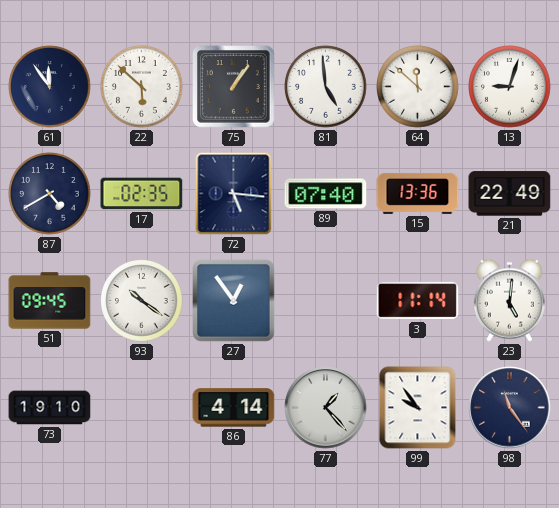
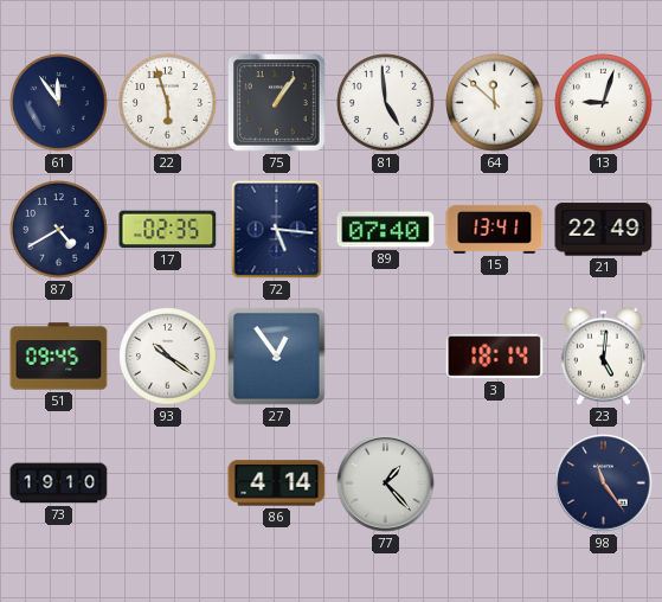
22: 5:52 -> 5:57 (168, 103)
15: 13:36 -> 13:41 (495, 229)
3: 11:14 -> 18:14 (495, 357)
99: 9:54 -> none (418, 408)
